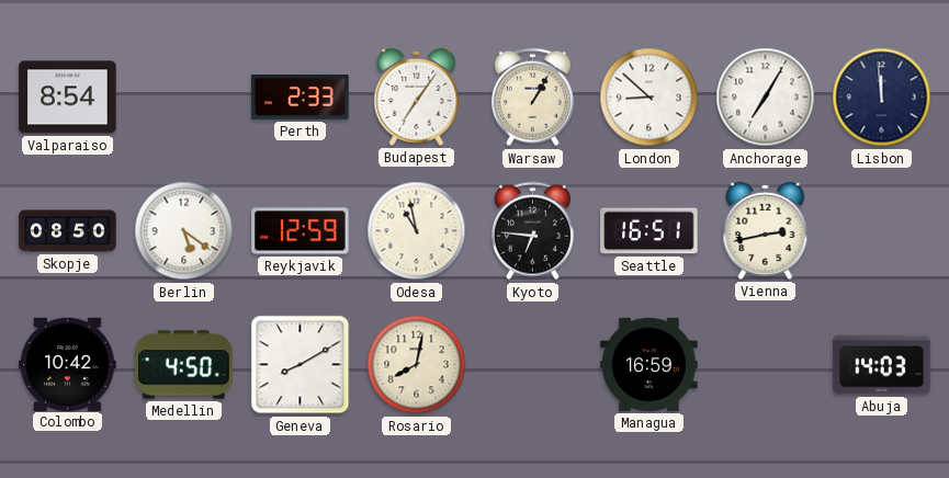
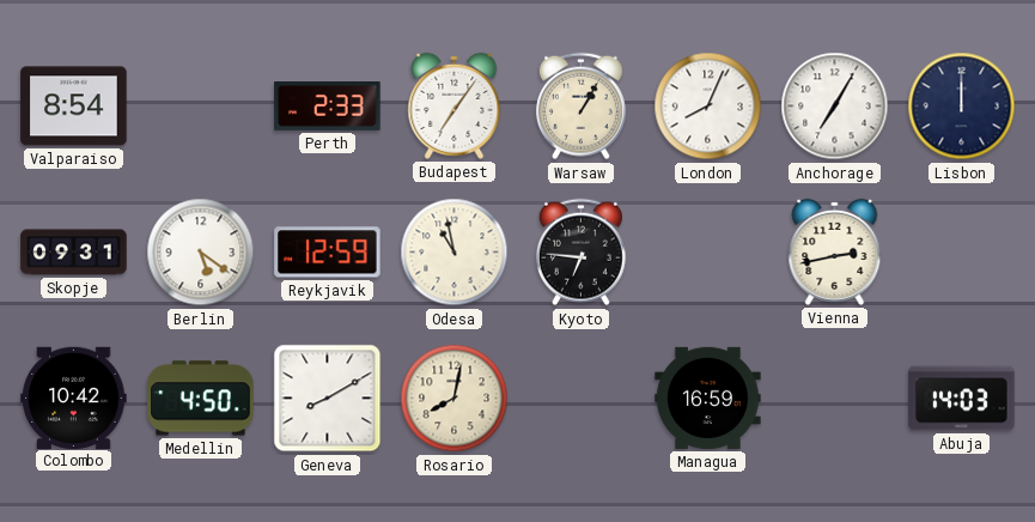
London: 8:52 -> 8:04 (708, 107)
Lisbon: 11:59 -> 12:00 (962, 107)
Skopje: 08:50 -> 09:31 (74, 253)
Seattle: 16:51 -> none (649, 231)
